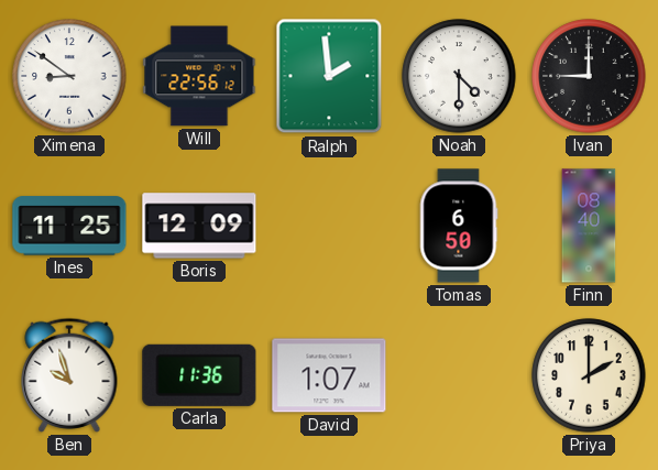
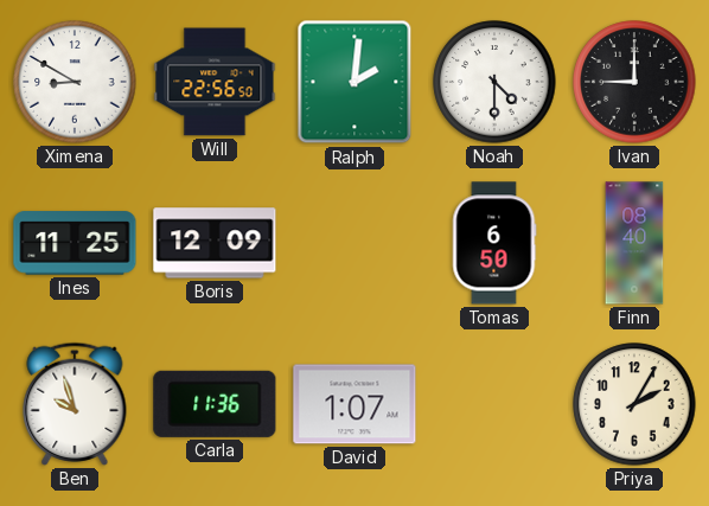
Ximena: 8:51 -> 8:50 (75, 82)
Will: 22:56:12 -> 22:56:50 (215, 82)
Ralph: 1:59 -> 2:01 (354, 82)
Priya: 2:00 -> 2:05 (634, 404)
